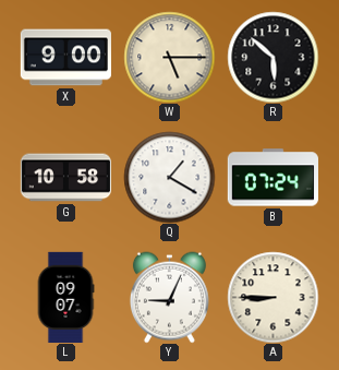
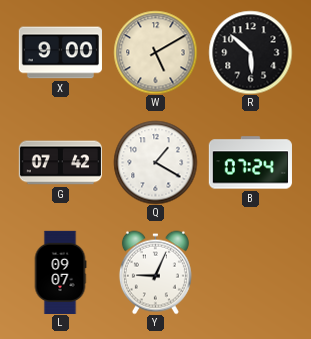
W: 5:15 -> 5:10 (155, 52)
G: 10:58 -> 07:42 (60, 163)
A: 8:45 -> none (273, 297)
